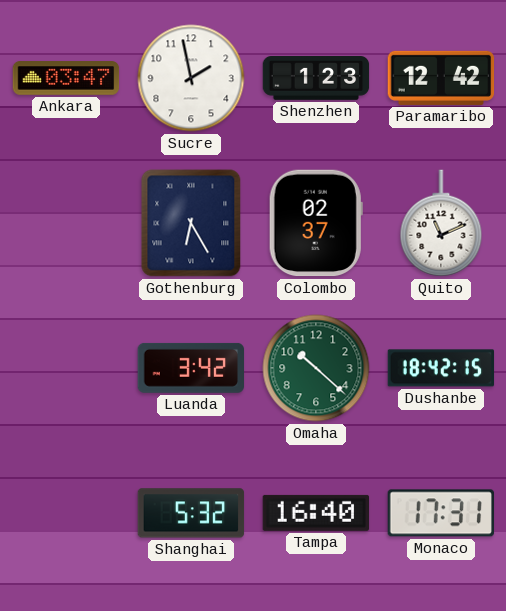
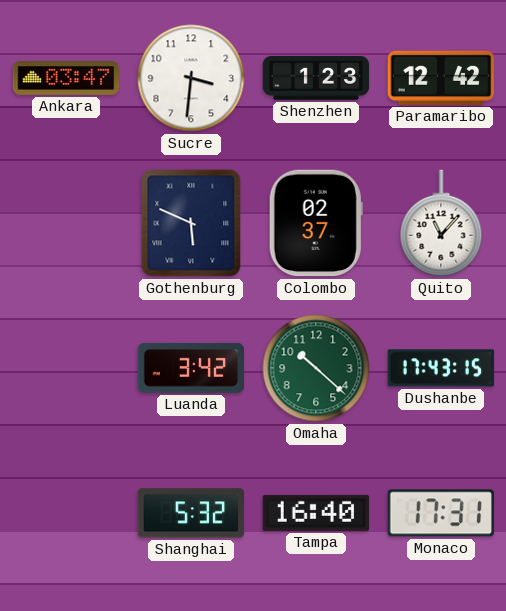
Sucre: 1:58 -> 3:31 (191, 78)
Gothenburg: 6:25 -> 5:49 (191, 223)
Quito: 11:11 -> 11:07 (441, 223)
Dushanbe: 18:42 -> 17:43 (441, 368)
